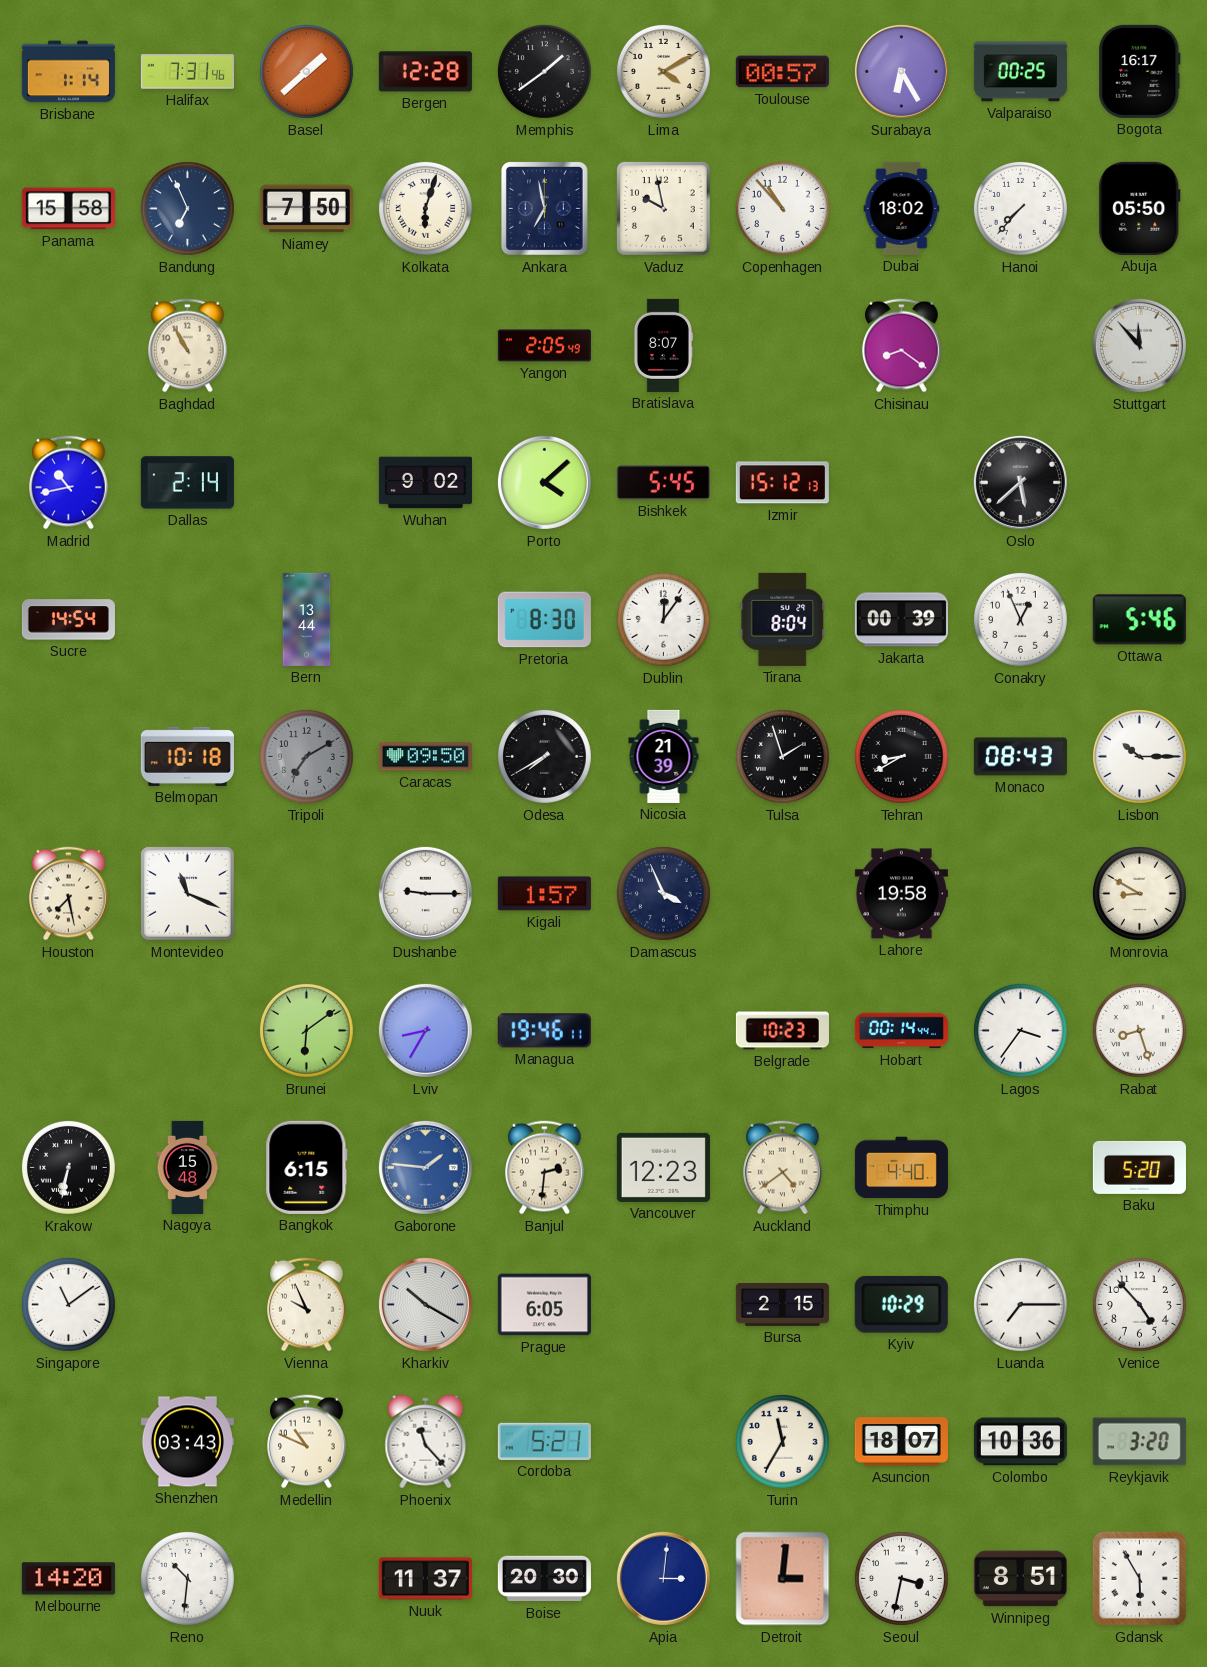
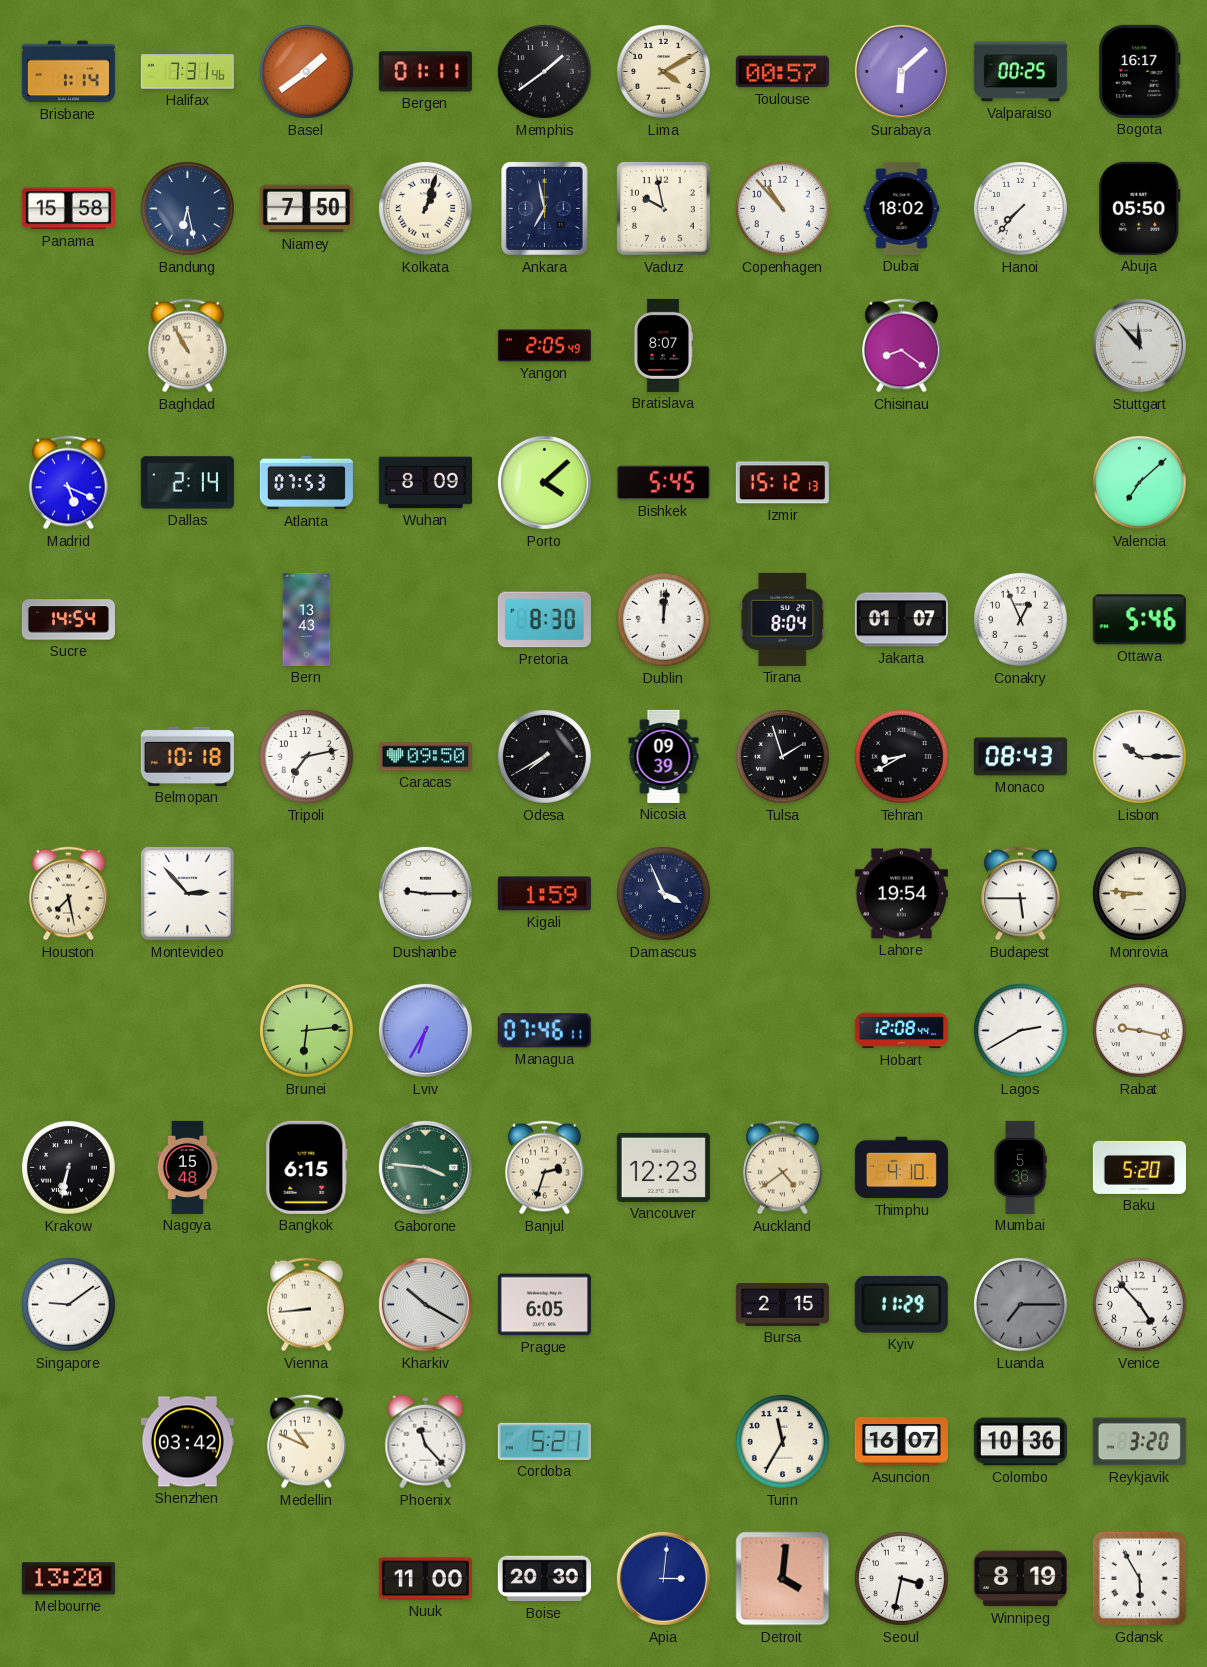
Basel: 1:38 -> 1:39 (306, 71)
Bergen: 12:28 -> 01:11 (425, 72)
Surabaya: 6:25 -> 6:08 (901, 71)
Bandung: 6:56 -> 6:28 (187, 208)
Kolkata: 6:03 -> 1:03 (425, 208)
Madrid: 10:43 -> 5:19 (69, 483)
Atlanta: none -> 07:53 (306, 483)
Wuhan: 9:02 -> 8:09 (425, 483)
Oslo: 5:38 -> none (1020, 482)
Valencia: none -> 7:08 (1139, 482)
Bern: 13:44 -> 13:43 (307, 619)
Dublin: 12:06 -> 12:01 (663, 619)
Jakarta: 00:39 -> 01:07 (901, 620)
Tripoli: 7:10 -> 7:13 (306, 756)
Tripoli dial: grey -> white (306, 756)
Nicosia: 21:39 -> 09:39 (664, 756)
Montevideo: 11:19 -> 2:53 (187, 893)
Kigali: 1:57 -> 1:59 (544, 894)
Lahore: 19:58 -> 19:54 (901, 894)
Budapest: none -> 5:45 (1021, 894)
Monrovia: 8:50 -> 8:46 (1139, 893)
Brunei: 6:09 -> 6:14 (306, 1030)
Lviv: 8:35 -> 6:35 (425, 1030)
Managua: 19:46 -> 07:46 (544, 1031)
Belgrade: 10:23 -> none (782, 1031)
Hobart: 00:14 -> 12:08 (901, 1031)
Lagos: 3:36 -> 2:40 (1020, 1030)
Rabat: 8:27 -> 9:17 (1139, 1030)
Gaborone: 1:46 -> 3:46 (425, 1167)
Gaborone dial: blue -> green (425, 1167)
Banjul: 2:31 -> 2:33 (545, 1168)
Thimphu: 4:40 -> 4:10 (901, 1168)
Mumbai: none -> 5:36 (1020, 1167)
Singapore: 11:09 -> 9:09 (68, 1304)
Vienna: 9:56 -> 8:44 (307, 1305)
Kyiv: 10:29 -> 11:29 (901, 1304)
Luanda dial: white -> grey (1020, 1304)
Shenzhen: 03:43 -> 03:42 (187, 1442)
Asuncion: 18:07 -> 16:07 (901, 1442)
Melbourne: 14:20 -> 13:20 (68, 1579)
Reno: 10:31 -> none (187, 1578)
Nuuk: 11:37 -> 11:00 (425, 1579)
Detroit: 3:01 -> 4:01 (783, 1579)
Winnipeg: 8:51 -> 8:19 (1020, 1579)
